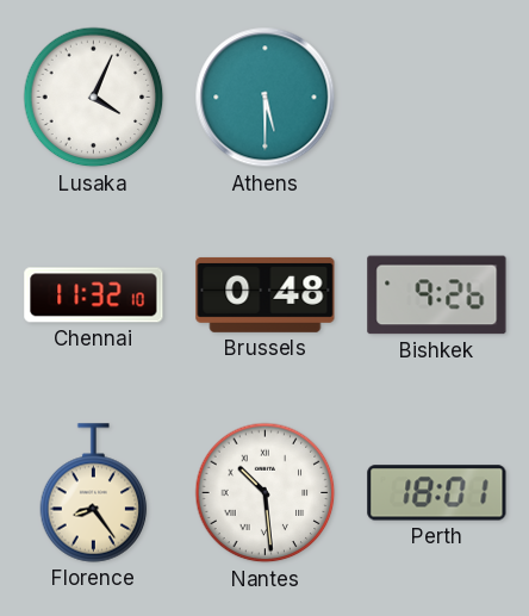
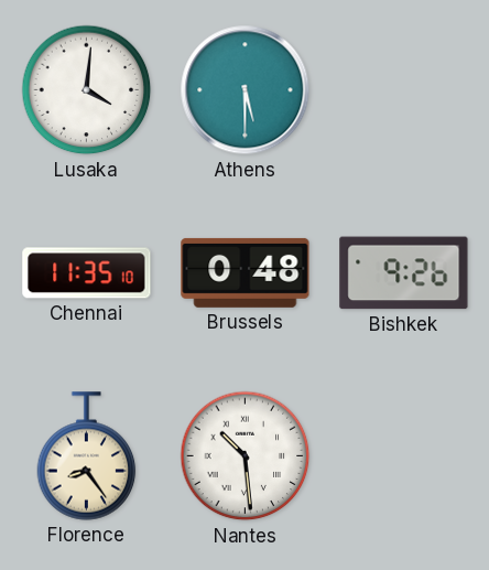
Lusaka: 4:04 -> 4:01 (87, 90)
Chennai: 11:32 -> 11:35 (87, 273)
Perth: 18:01 -> none (437, 493)
